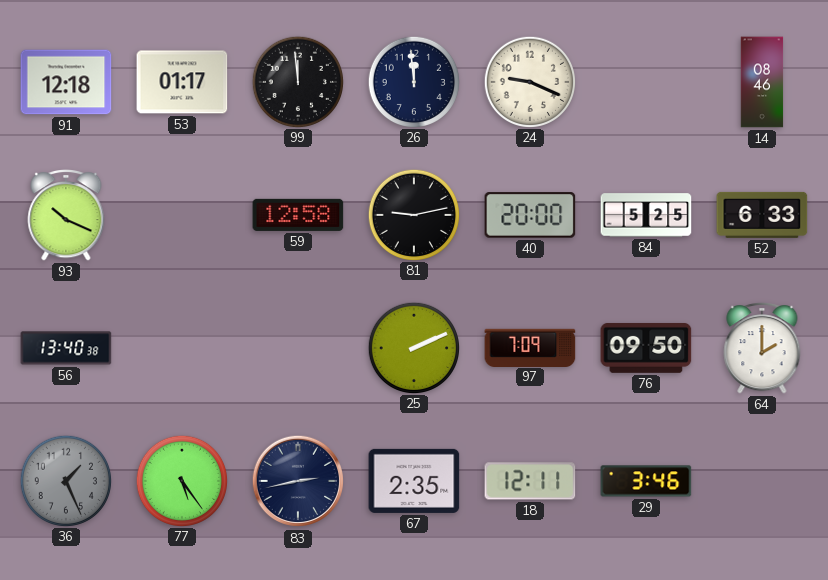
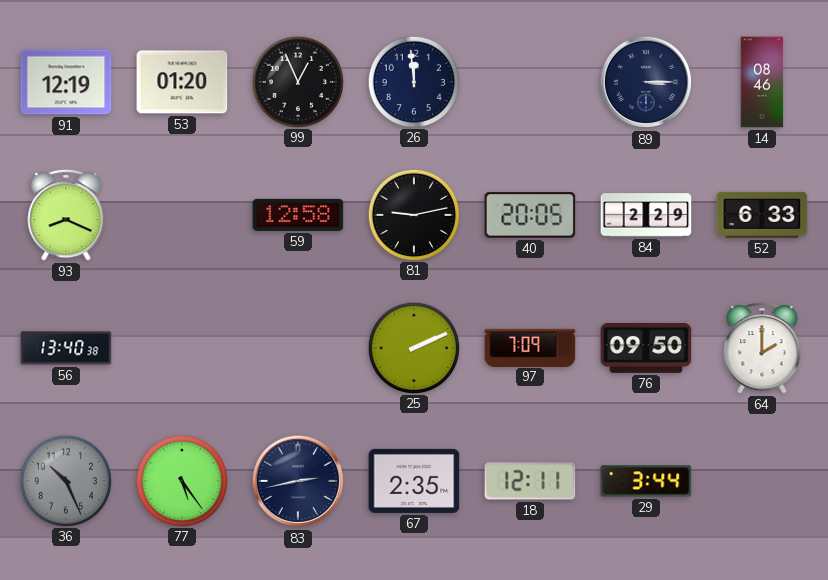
91: 12:18 -> 12:19 (66, 82)
53: 01:17 -> 01:20 (182, 82)
99: 11:59 -> 12:56 (297, 81)
24: 9:19 -> none (529, 81)
89: none -> 3:15 (646, 82)
93: 10:19 -> 8:19 (66, 216)
40: 20:00 -> 20:05 (530, 215)
84: 5:25 -> 2:29 (646, 215)
36: 1:26 -> 10:26 (65, 480)
29: 3:46 -> 3:44 (646, 481)
